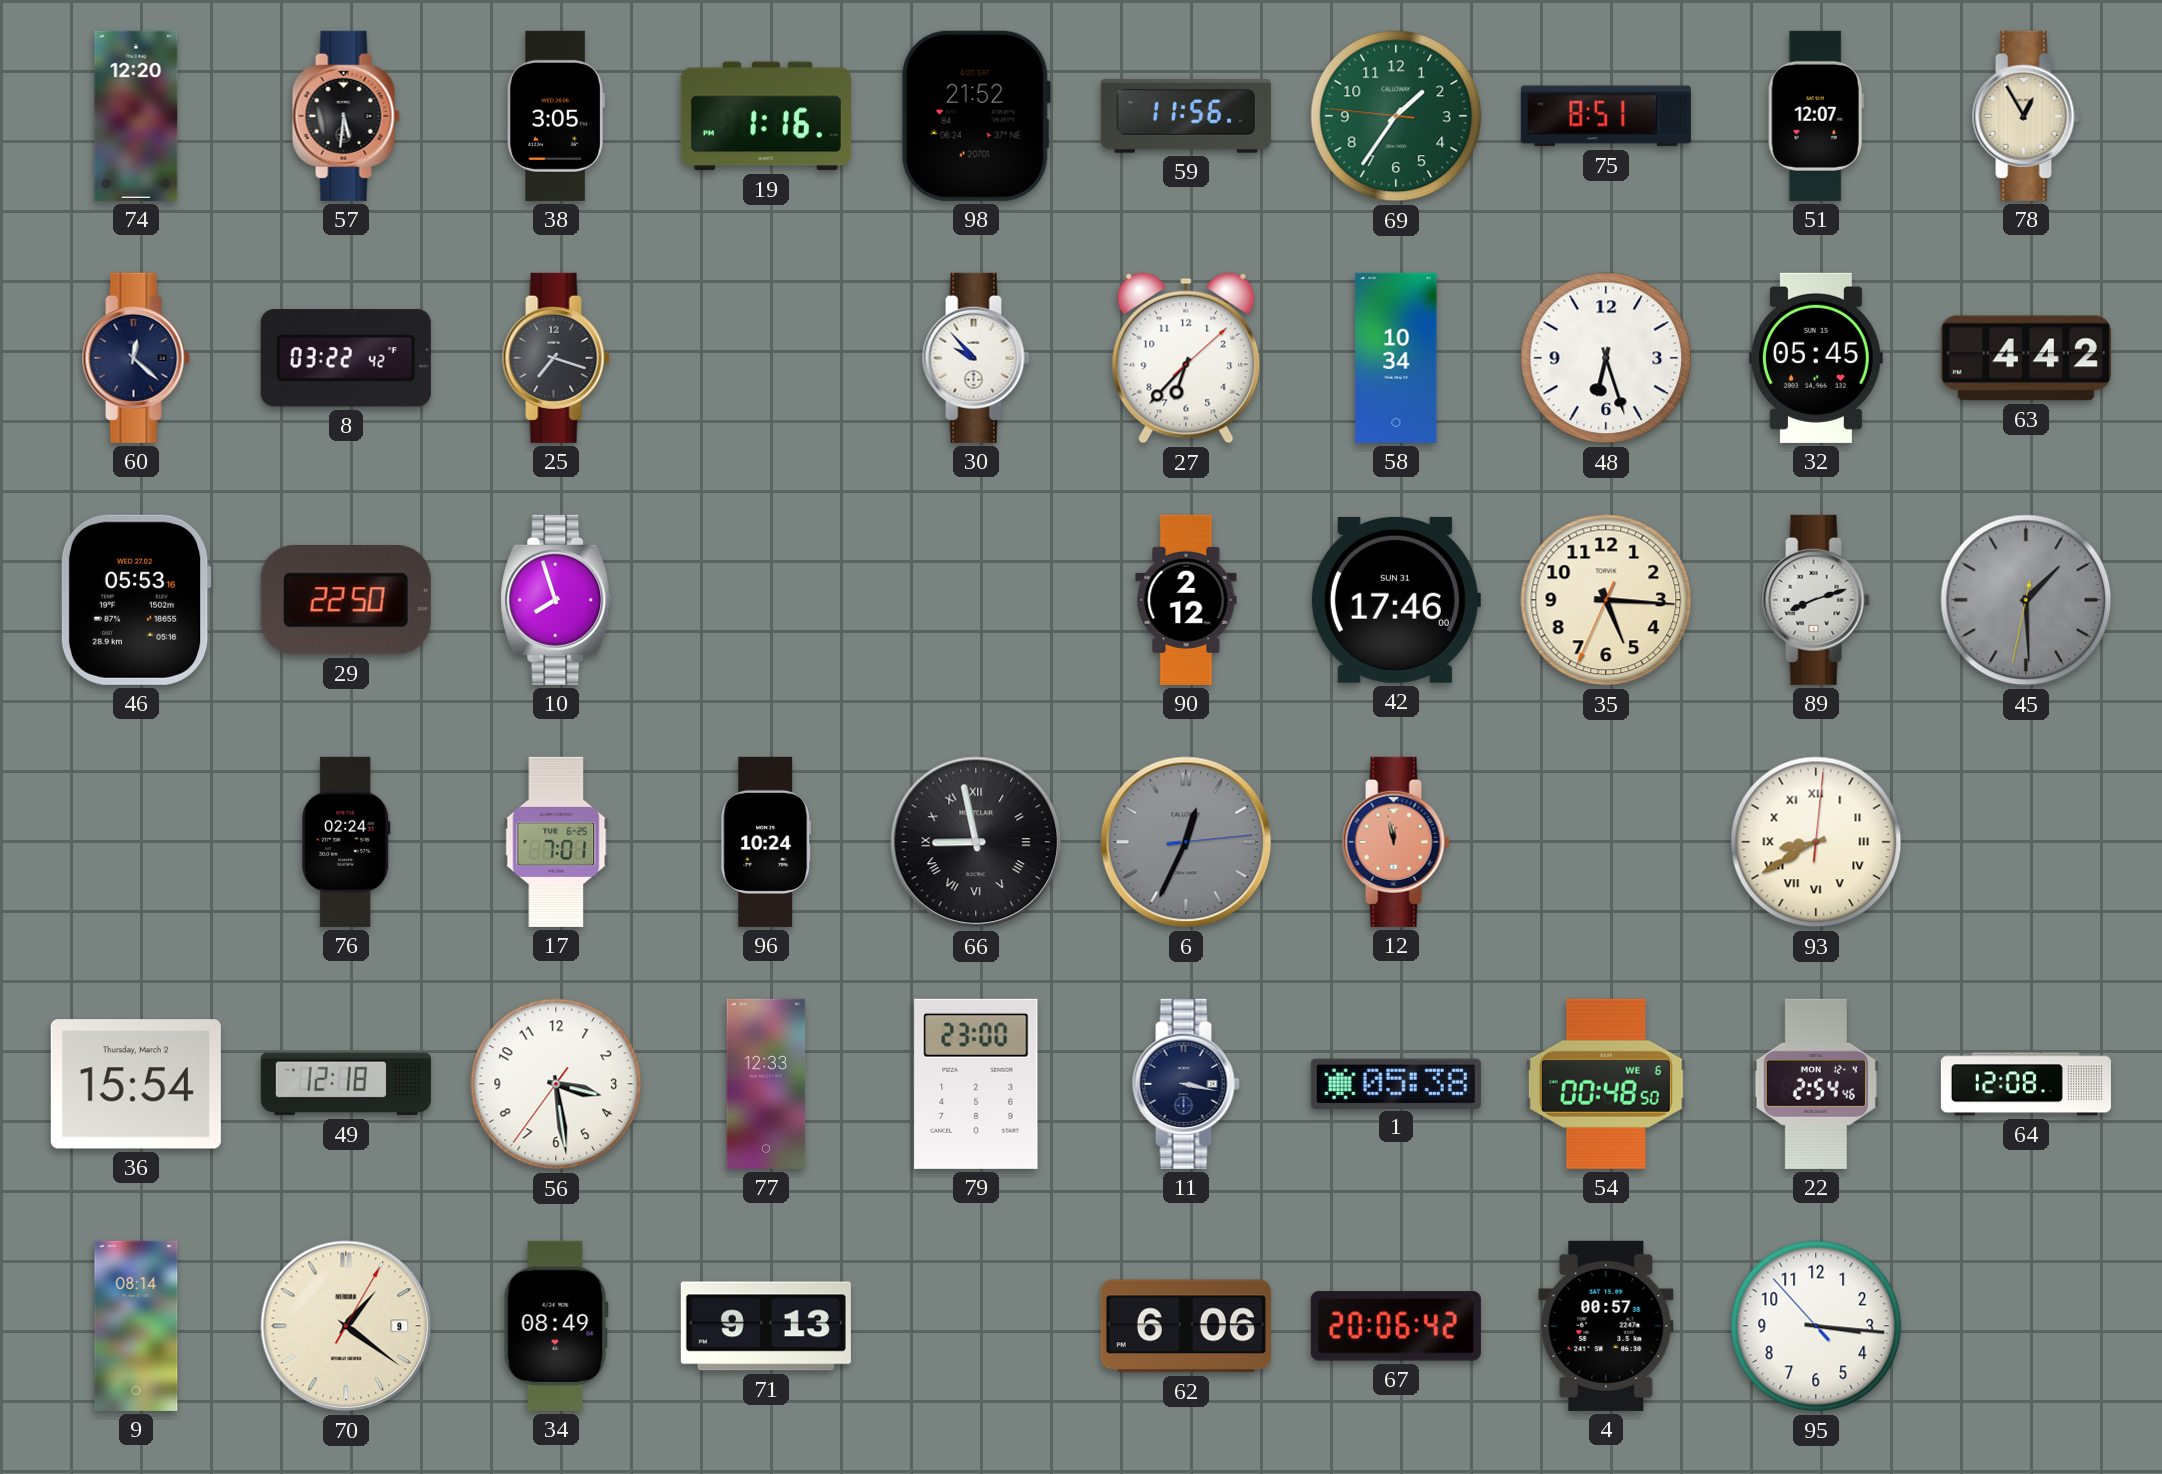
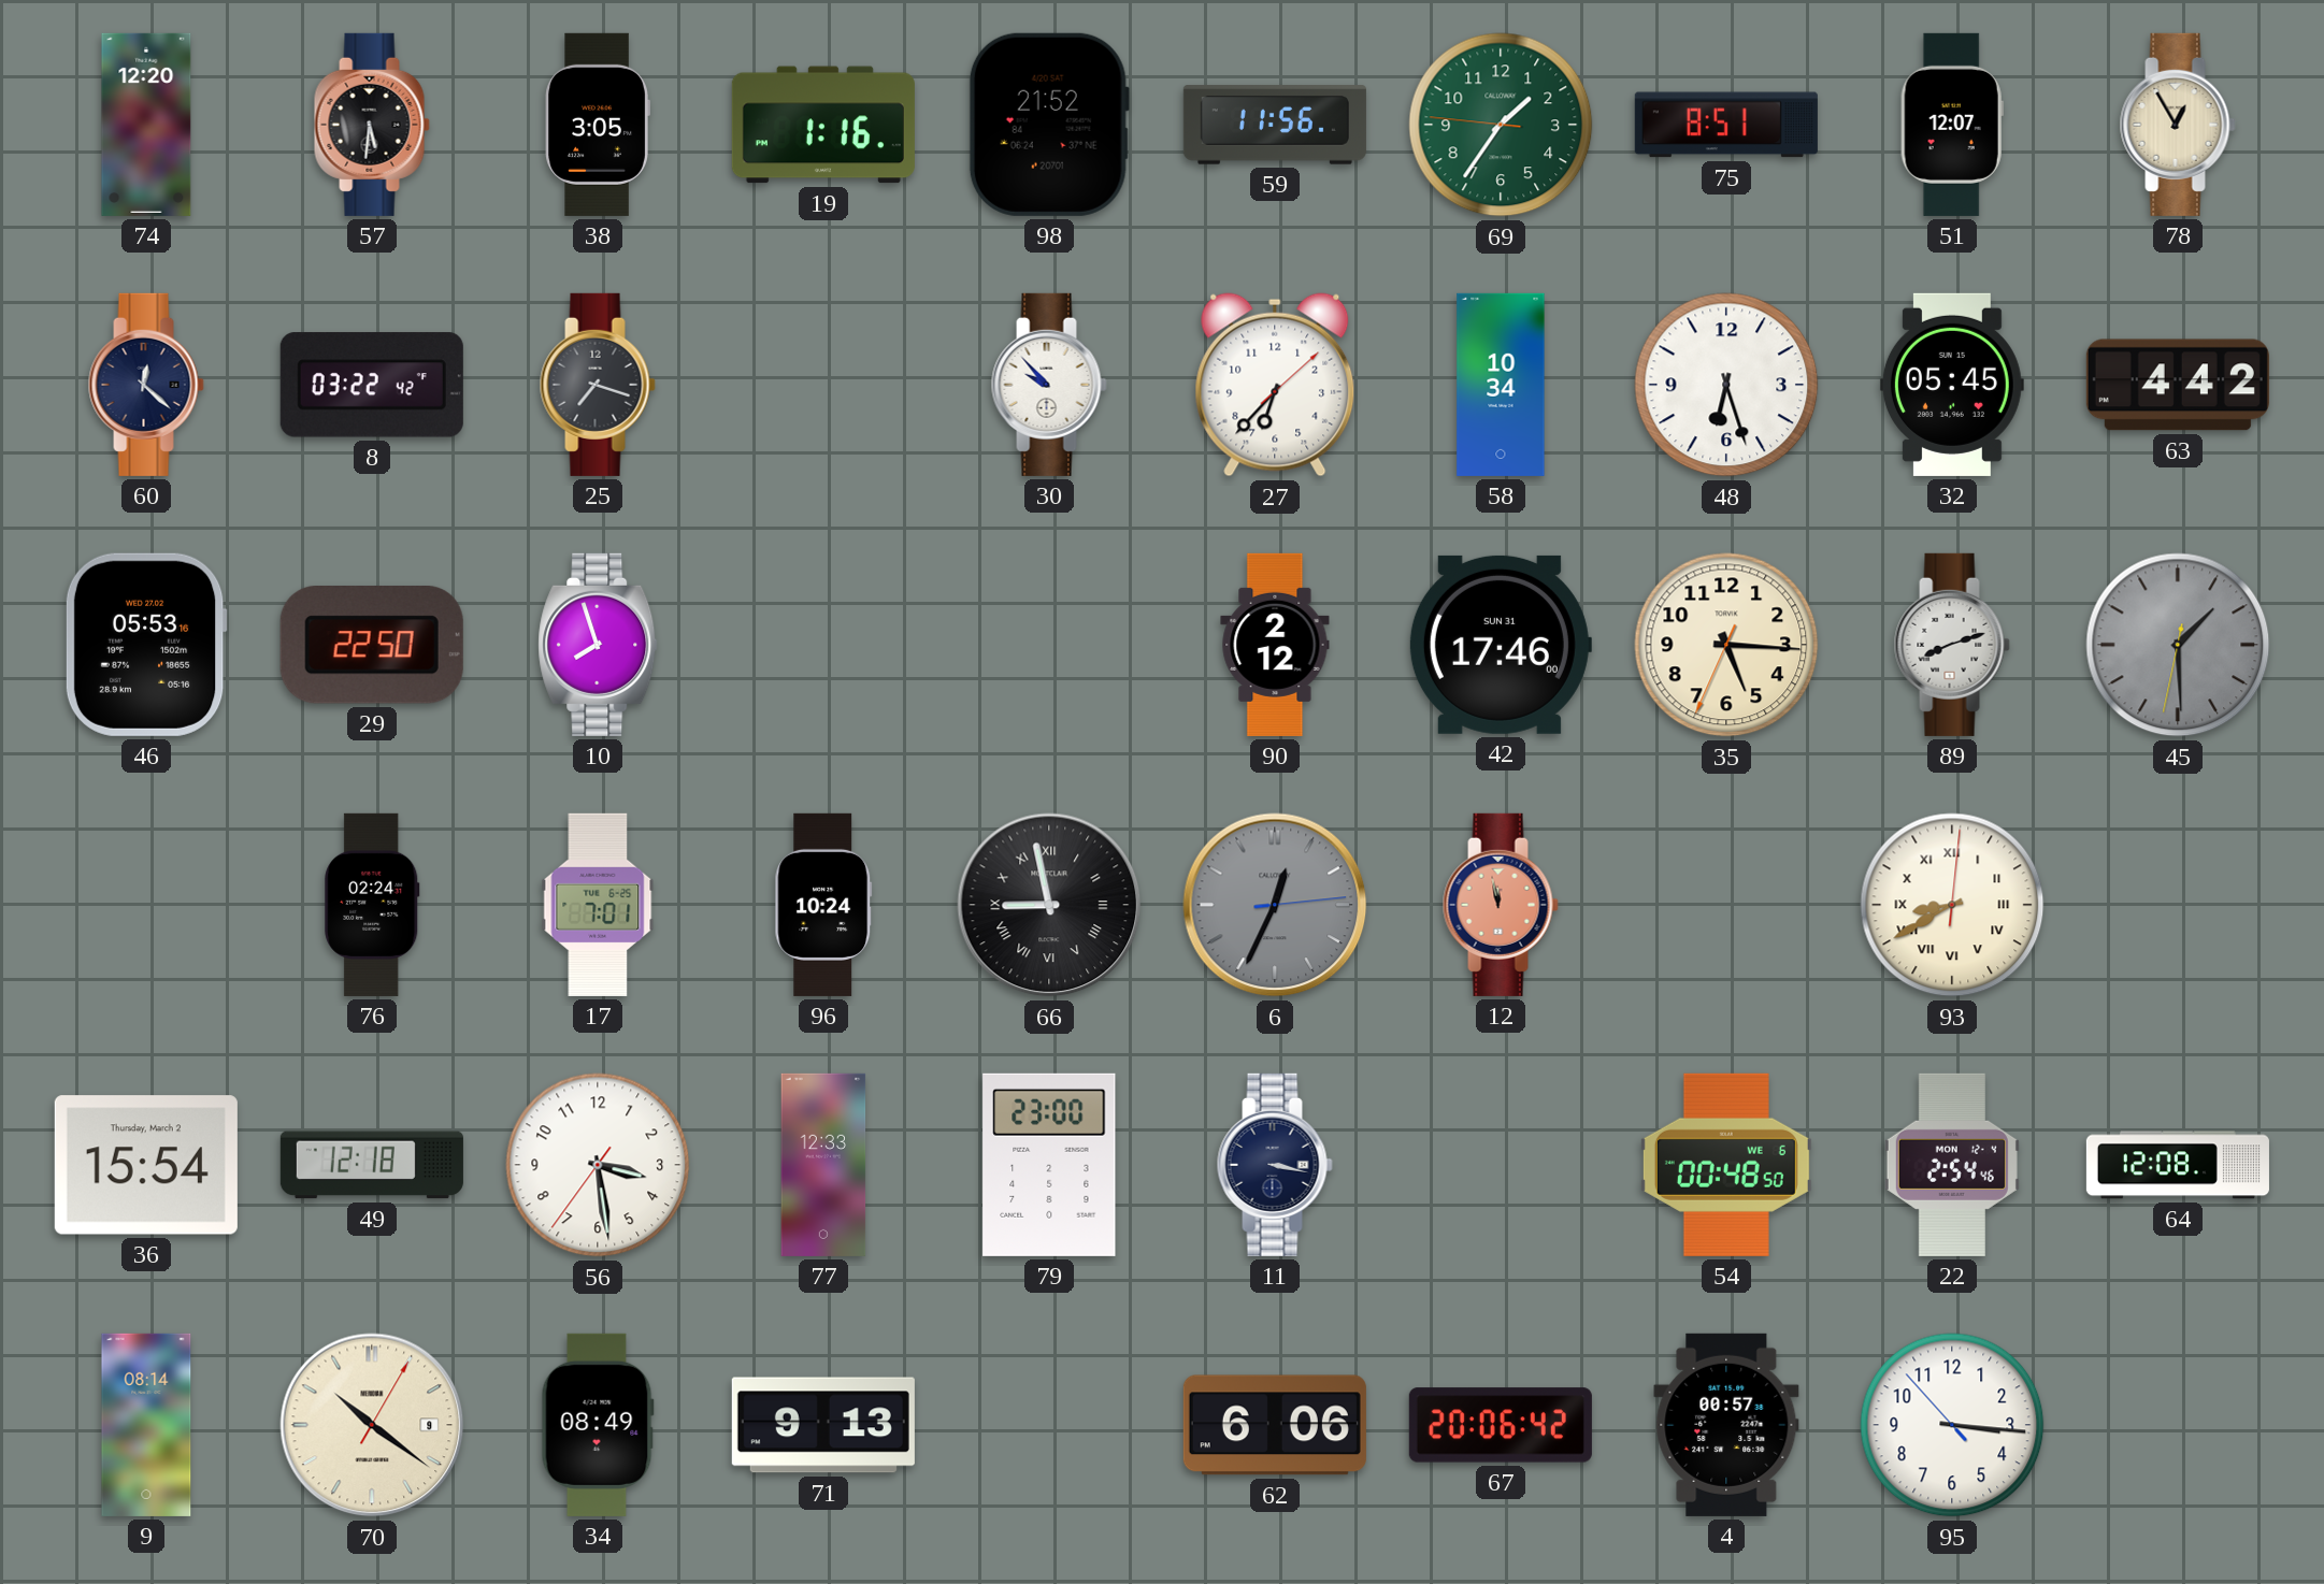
1: 05:38 -> none (1396, 1083)
70: 1:21 -> 10:21 (372, 1425)
